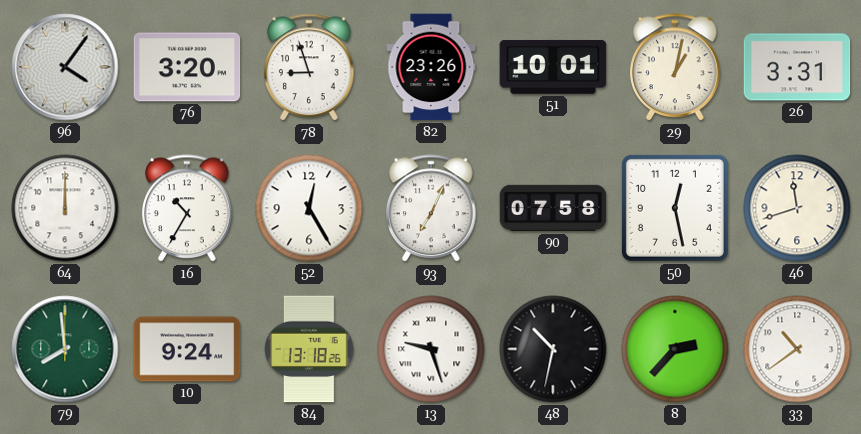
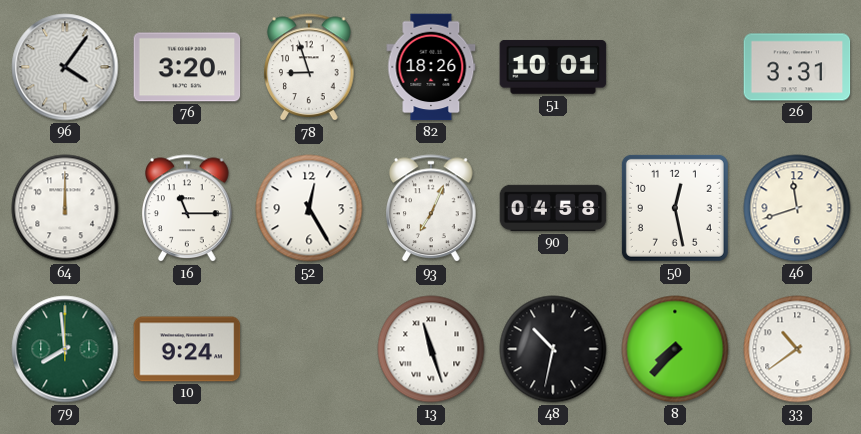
82: 23:26 -> 18:26 (431, 67)
29: 1:02 -> none (675, 68)
16: 10:35 -> 11:15 (187, 209)
90: 07:58 -> 04:58 (553, 208)
84: 13:18 -> none (309, 349)
13: 9:27 -> 11:27 (431, 349)
8: 2:37 -> 7:37 (675, 349)
